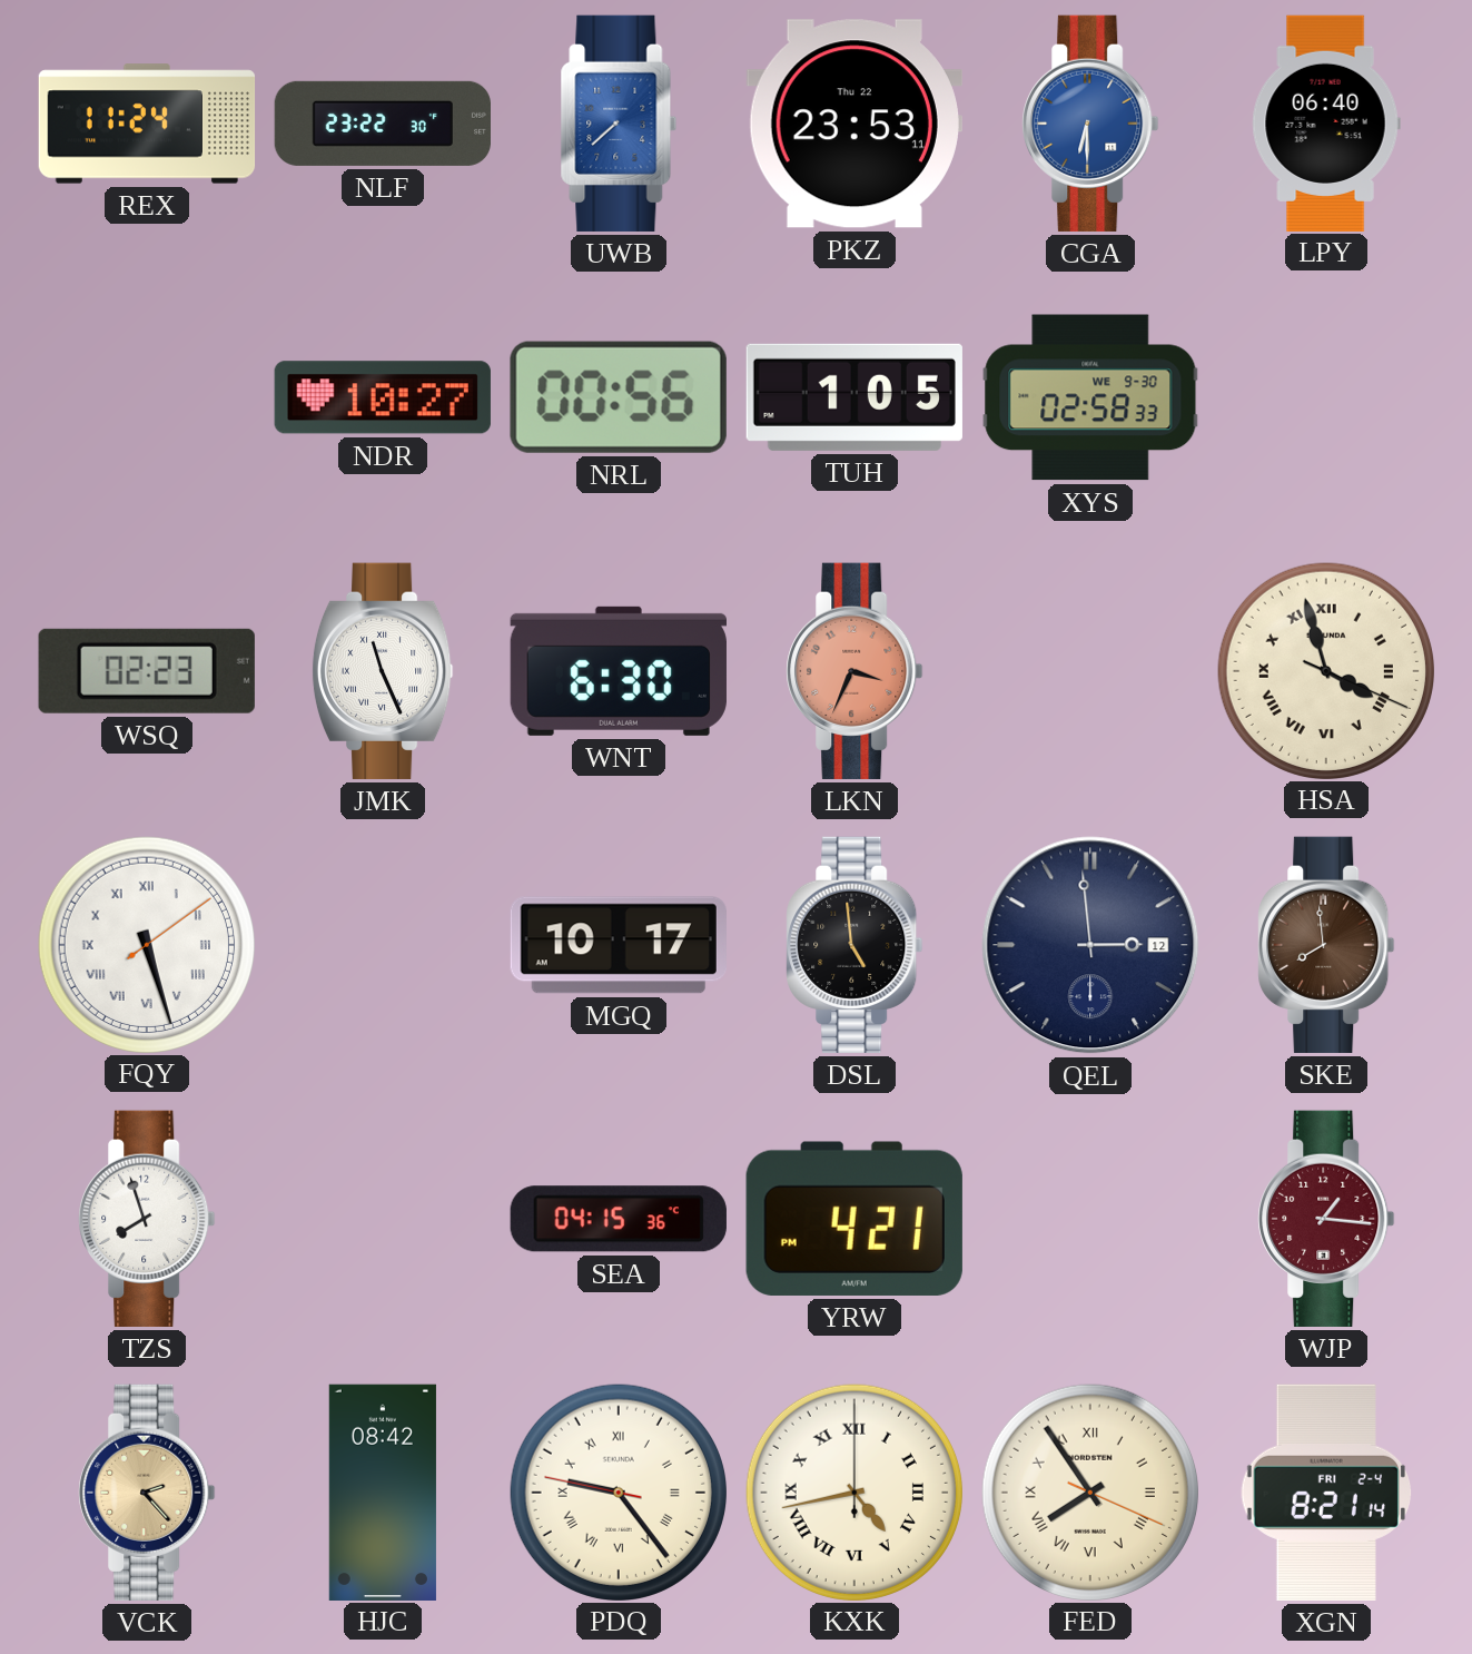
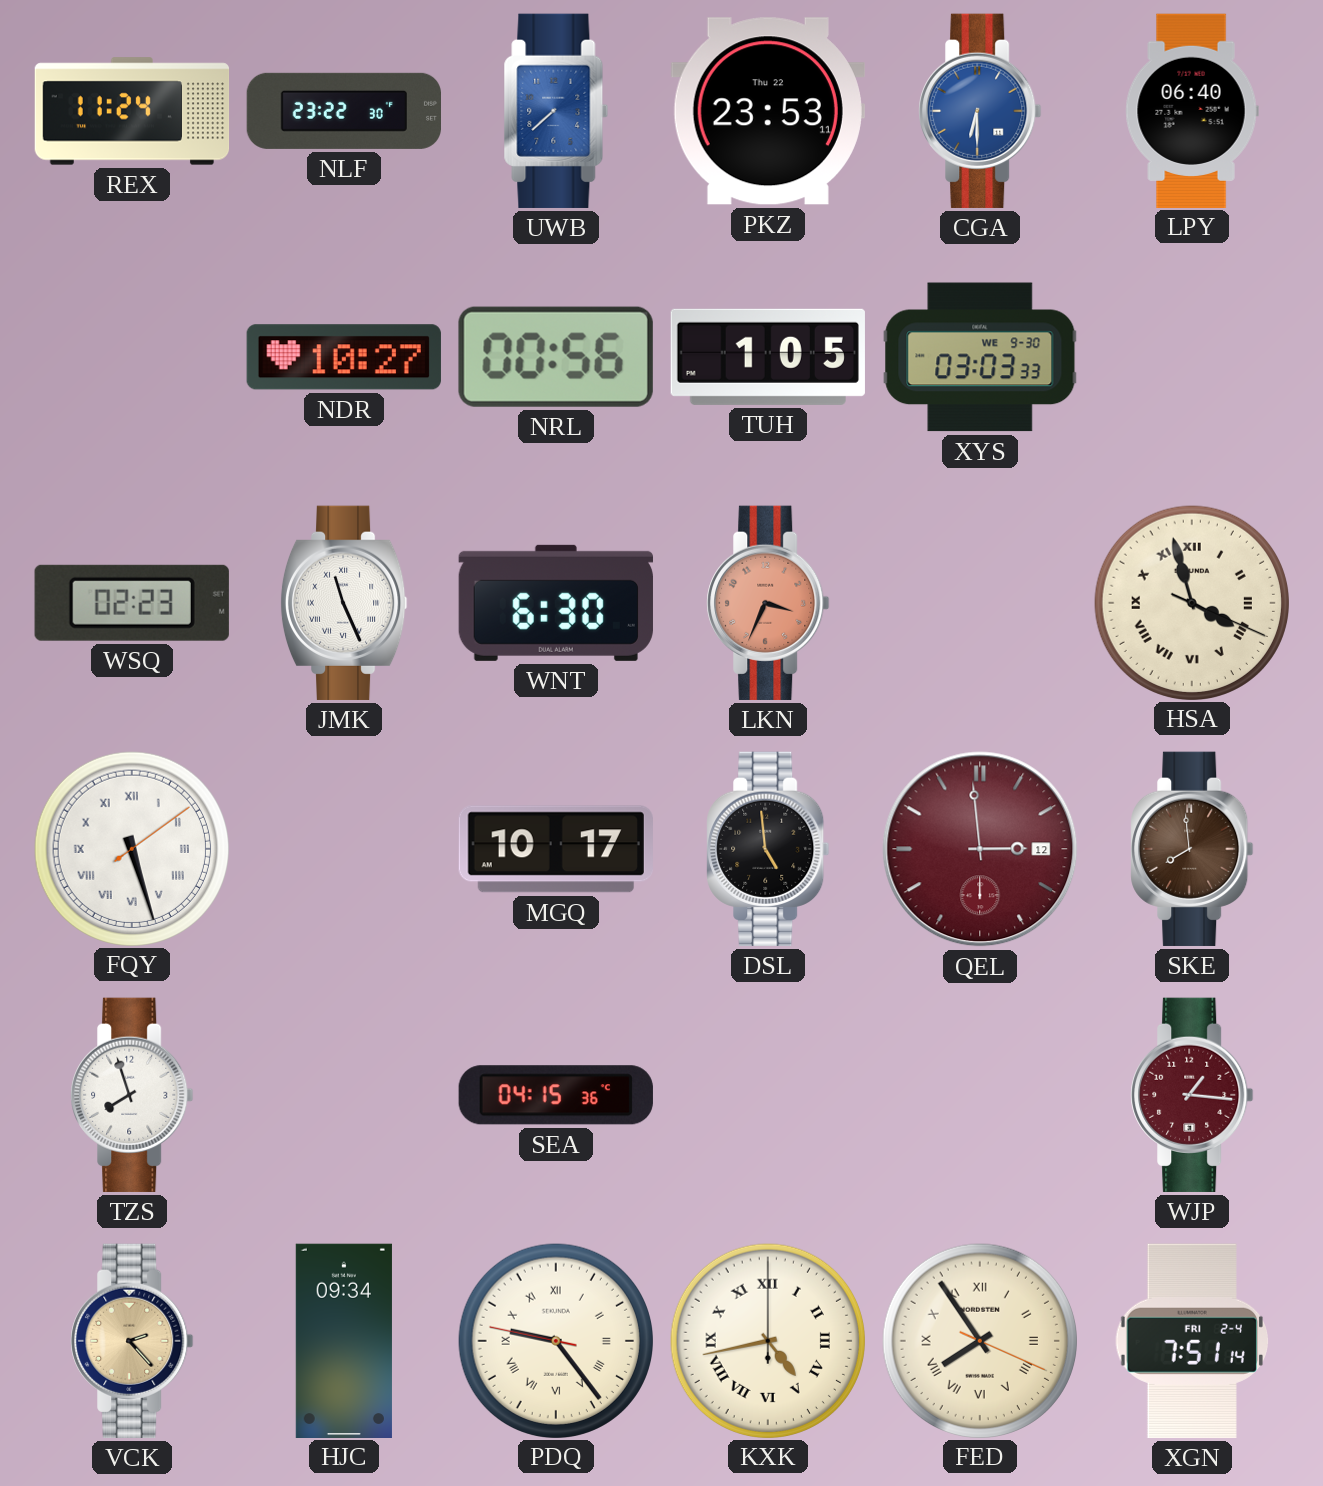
XYS: 02:58 -> 03:03 (980, 357)
QEL dial: navy -> burgundy (980, 849)
YRW: 4:21 -> none (854, 1219)
HJC: 08:42 -> 09:34 (344, 1340)
XGN: 8:21 -> 7:51 (1191, 1341)
